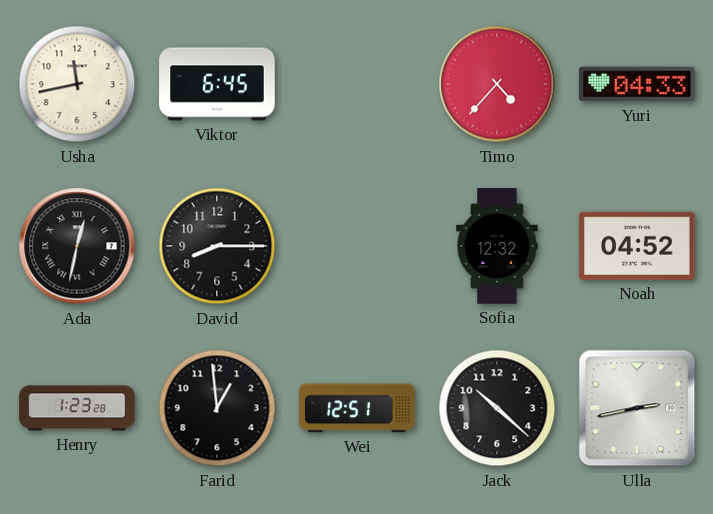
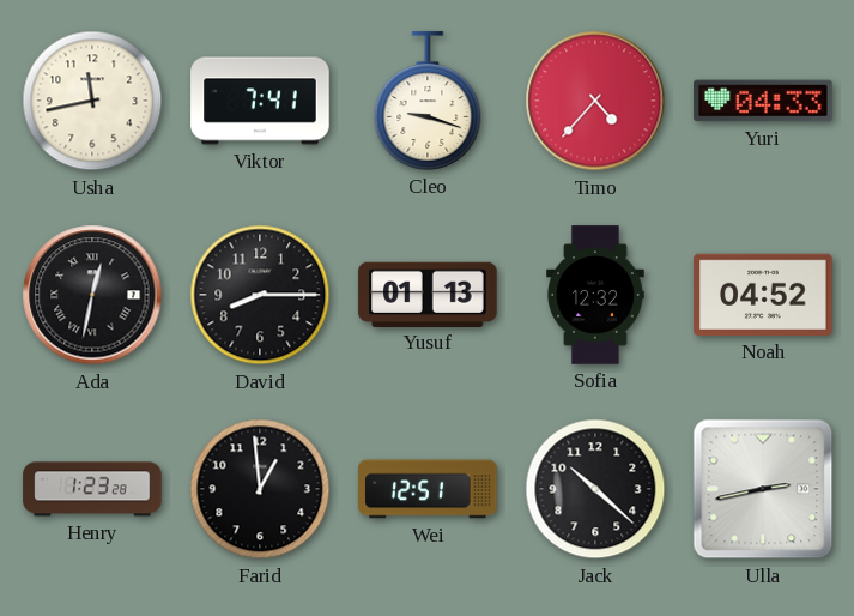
Viktor: 6:45 -> 7:41 (260, 101)
Cleo: none -> 9:18 (428, 101)
Yusuf: none -> 01:13 (428, 294)
